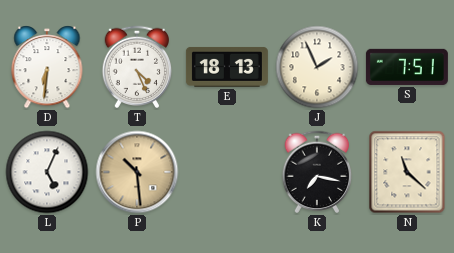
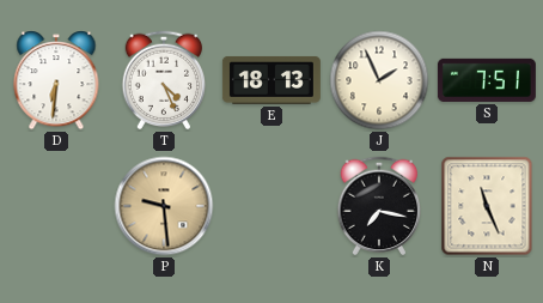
L: 5:04 -> none (47, 172)
P: 10:29 -> 9:29 (164, 206)
N: 11:22 -> 11:26 (487, 206)
